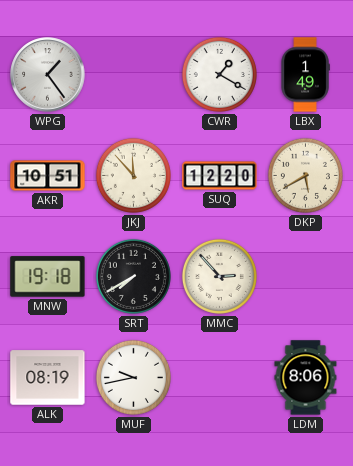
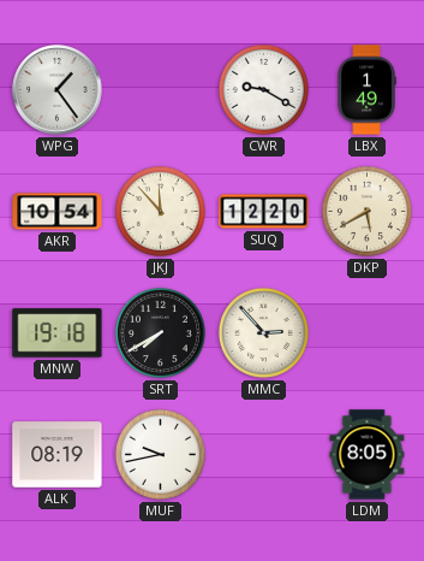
CWR: 1:20 -> 9:20 (263, 89)
AKR: 10:51 -> 10:54 (58, 212)
LDM: 8:06 -> 8:05 (368, 455)
